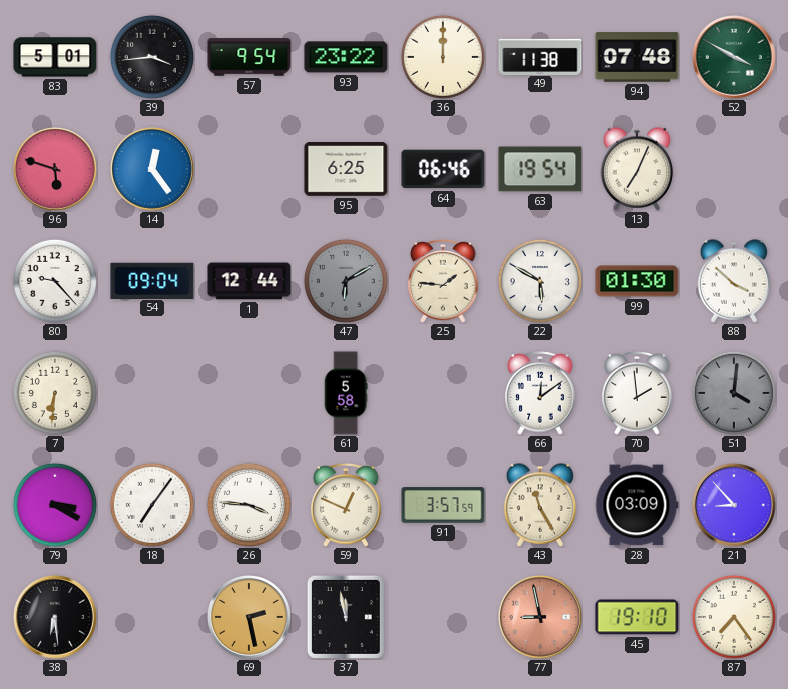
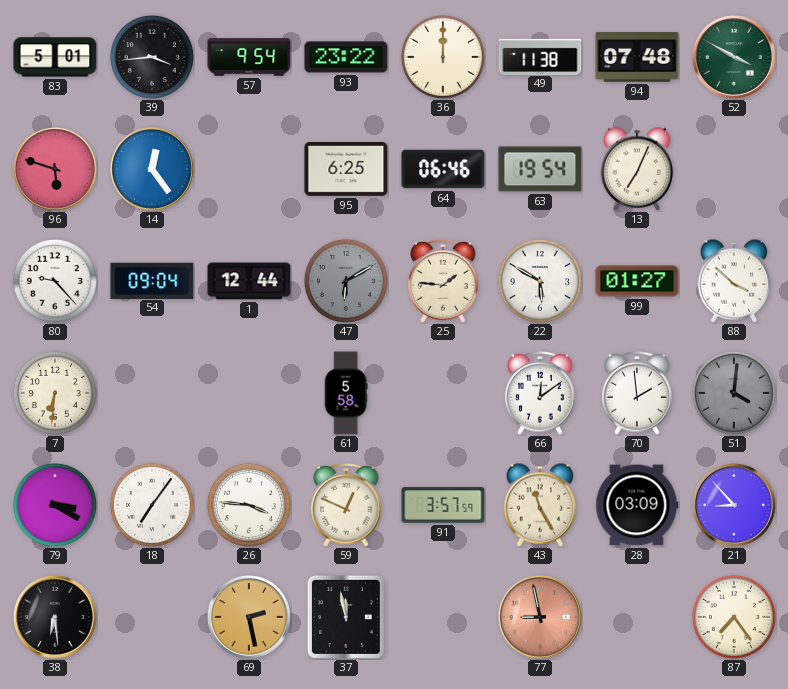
99: 01:30 -> 01:27 (637, 281)
45: 19:10 -> none (637, 617)
